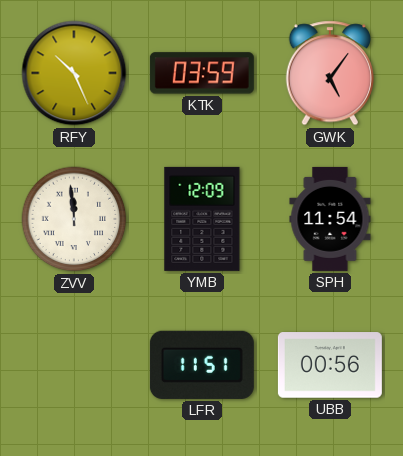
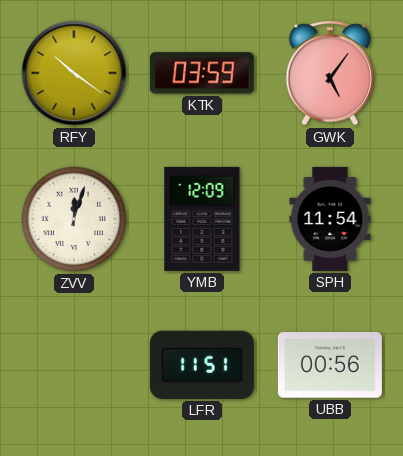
RFY: 10:26 -> 10:21 (74, 73)
ZVV: 11:59 -> 12:03 (74, 219)
